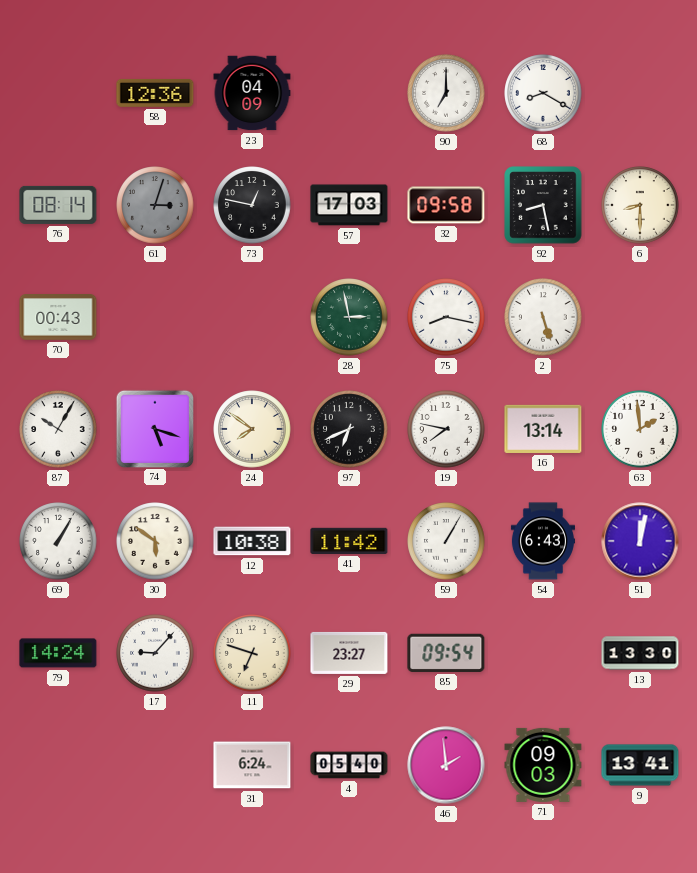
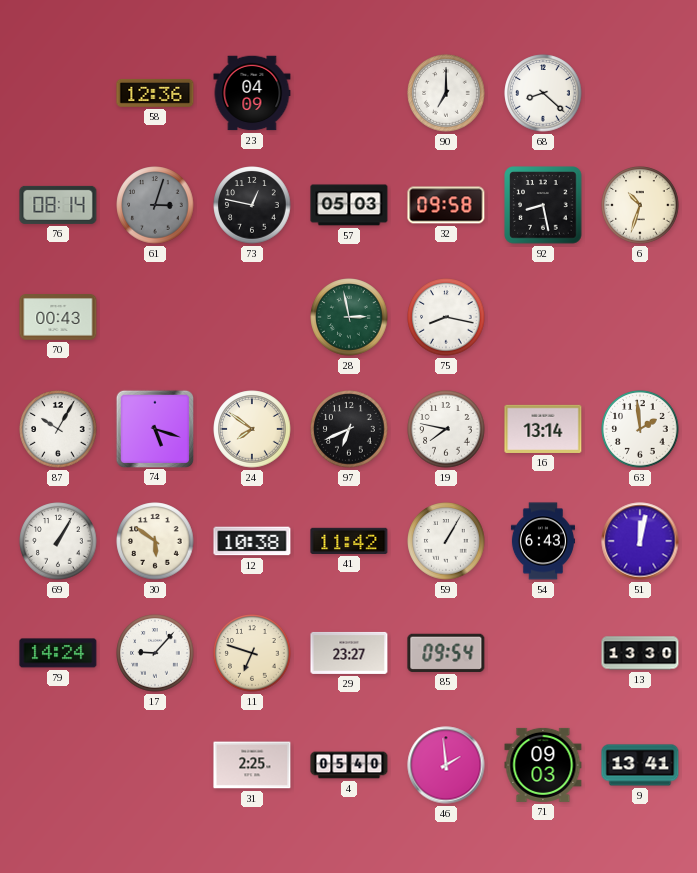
68: 8:20 -> 8:22 (543, 93)
57: 17:03 -> 05:03 (349, 205)
6: 8:30 -> 10:33 (640, 205)
2: 5:27 -> none (543, 317)
31: 6:24 -> 2:25 (252, 765)
